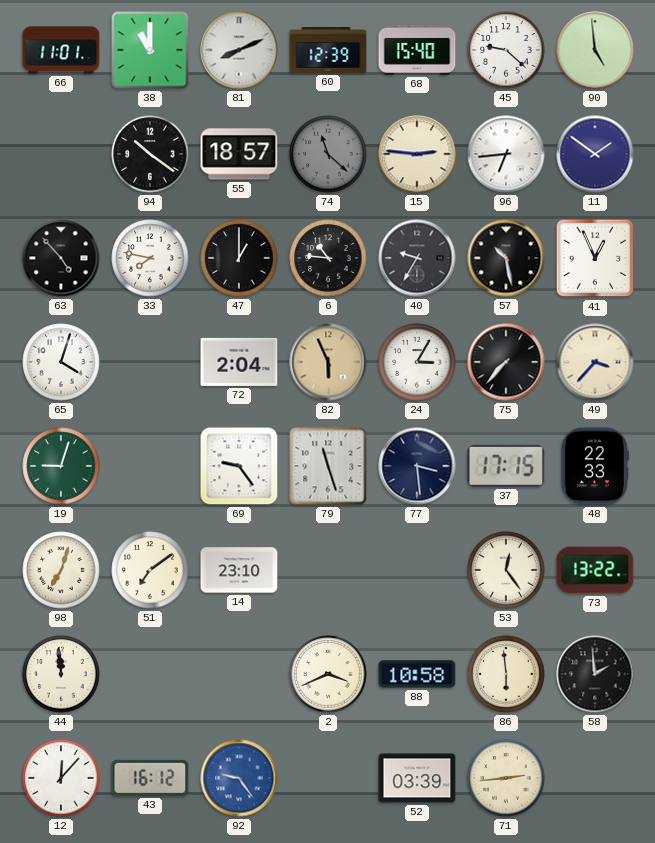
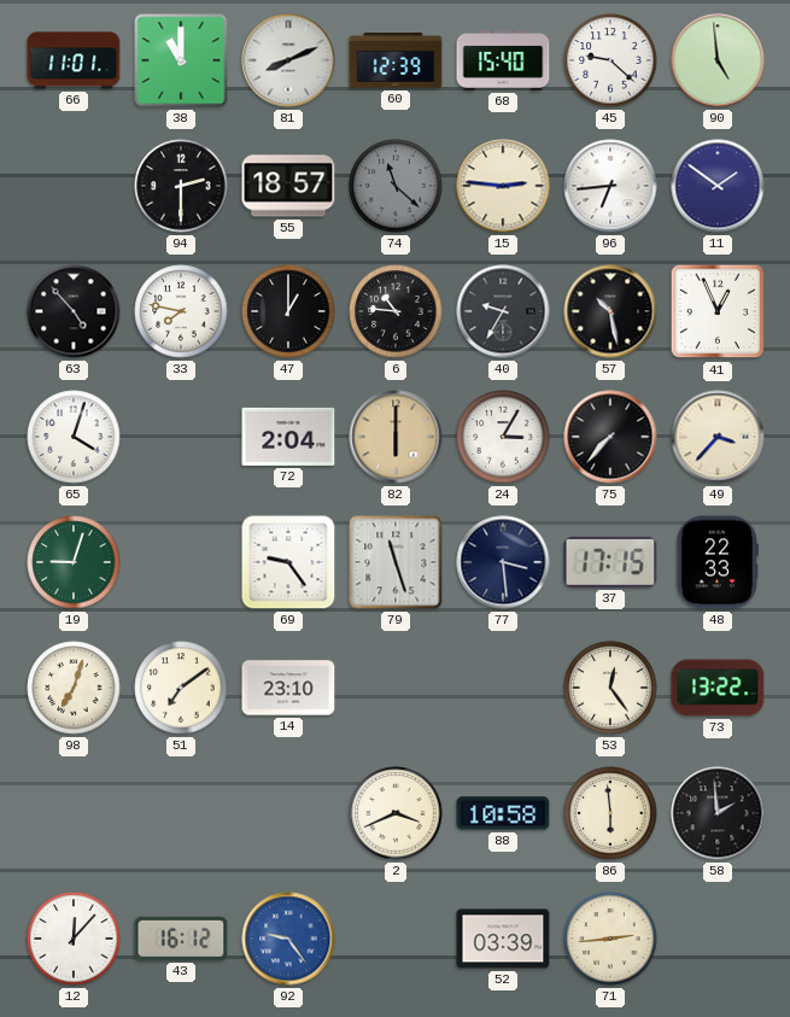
94: 10:21 -> 2:30 (181, 186)
82: 5:56 -> 6:00 (396, 437)
44: 11:59 -> none (61, 674)
